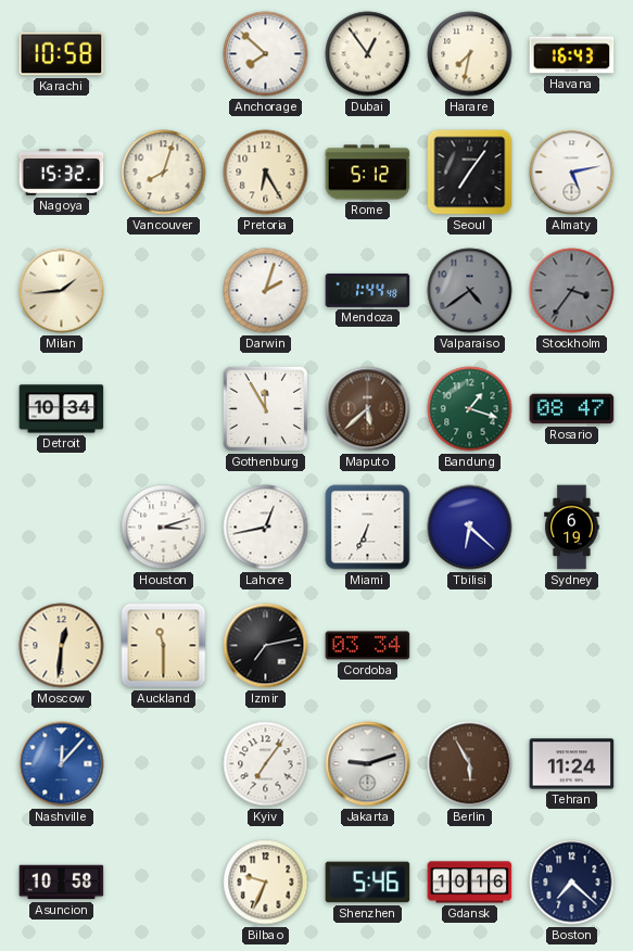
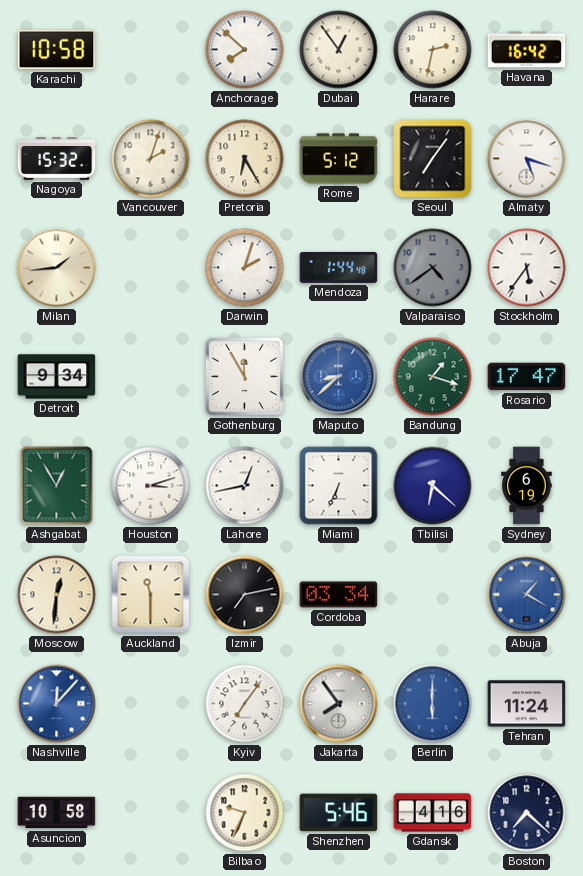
Harare: 7:32 -> 2:32 (433, 50)
Havana: 16:43 -> 16:42 (527, 50)
Vancouver: 8:03 -> 2:03 (151, 159)
Almaty: 5:13 -> 5:18 (527, 159)
Stockholm: 3:36 -> 5:36 (527, 268)
Stockholm dial: grey -> white (527, 268)
Detroit: 10:34 -> 9:34 (57, 377)
Maputo: 5:38 -> 8:38 (339, 377)
Maputo dial: brown -> blue (339, 377)
Rosario: 08:47 -> 17:47 (527, 377)
Ashgabat: none -> 12:55 (57, 486)
Abuja: none -> 1:20 (527, 595)
Jakarta: 9:12 -> 7:54 (339, 704)
Berlin: 5:55 -> 6:00 (433, 704)
Berlin dial: brown -> blue (433, 704)
Gdansk: 10:16 -> 4:16 (433, 813)
